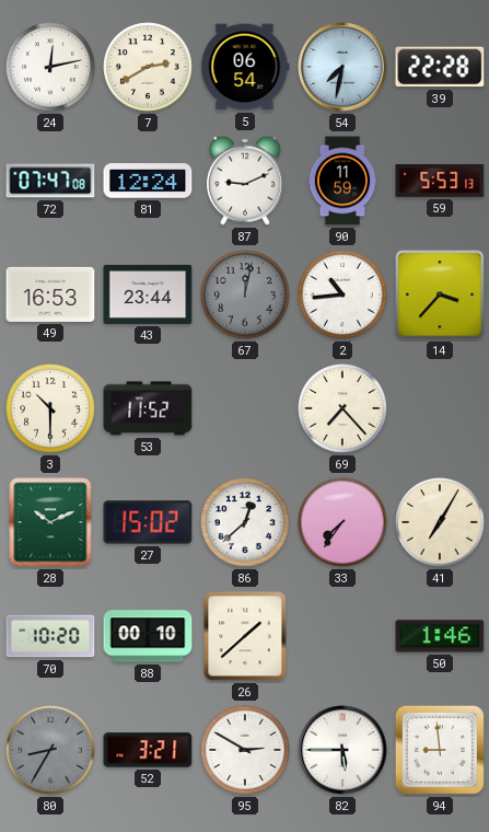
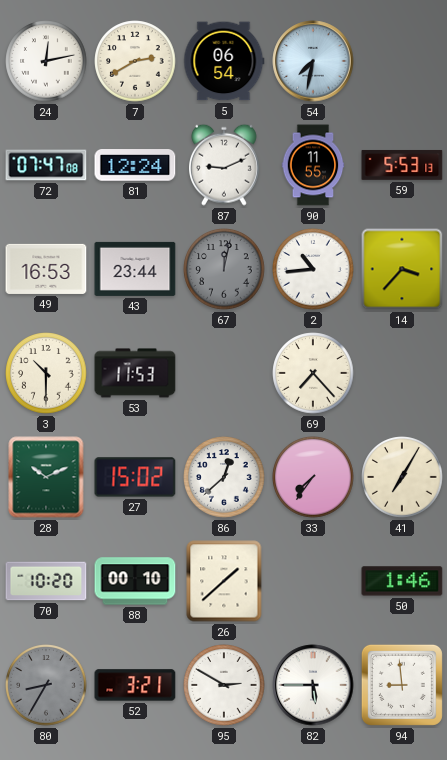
39: 22:28 -> none (440, 67)
90: 11:59 -> 11:55 (313, 165)
53: 11:52 -> 11:53 (135, 373)
